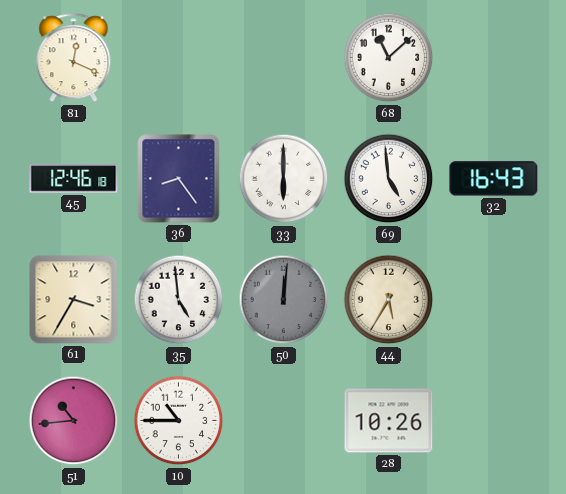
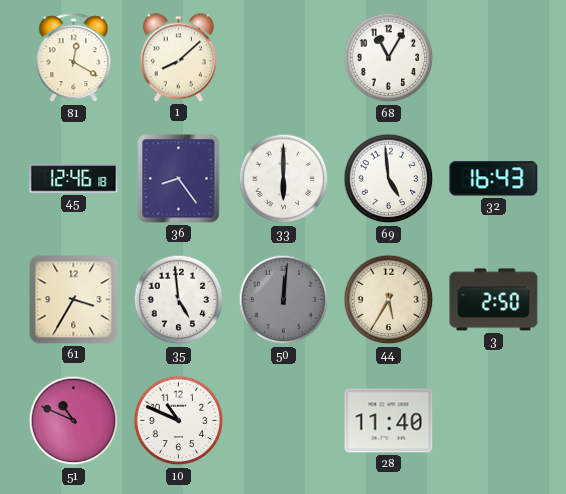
81: 12:19 -> 12:20 (74, 58)
1: none -> 8:08 (178, 58)
68: 11:08 -> 11:05 (389, 58)
3: none -> 2:50 (494, 300)
51: 10:44 -> 10:49 (74, 421)
10: 10:45 -> 10:49 (179, 421)
28: 10:26 -> 11:40 (389, 421)
